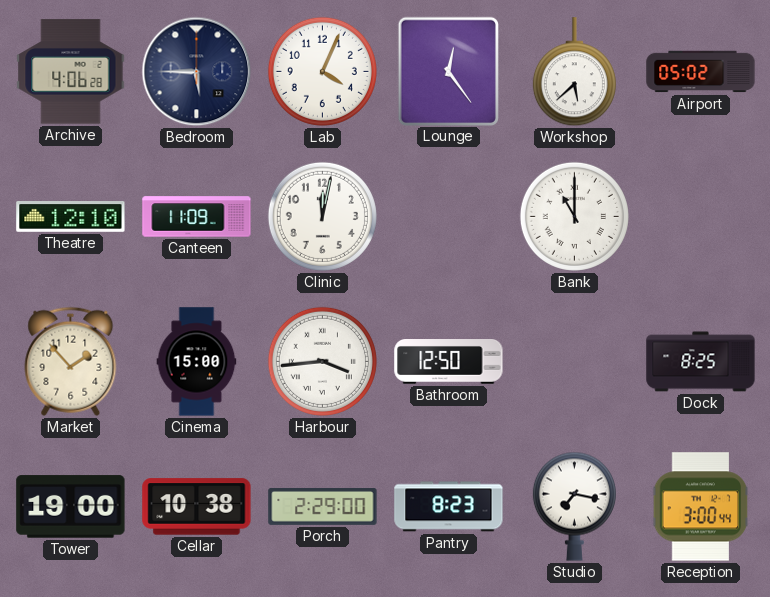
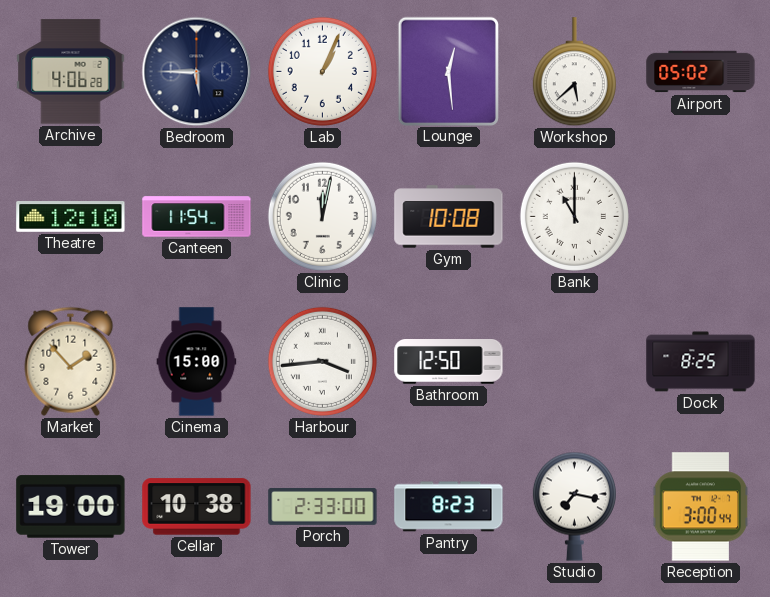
Lab: 4:04 -> 1:04 (322, 71)
Lounge: 12:24 -> 12:29 (448, 71)
Canteen: 11:09 -> 11:54 (197, 217)
Gym: none -> 10:08 (449, 217)
Porch: 2:29 -> 2:33 (323, 507)
